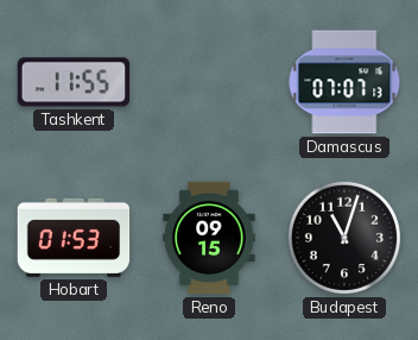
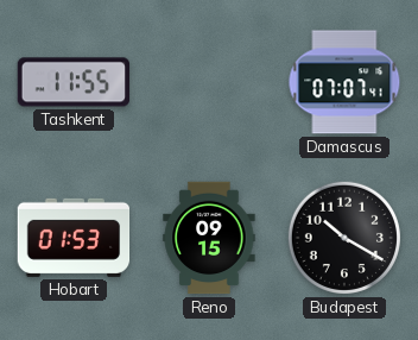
Damascus: 07:07:13 -> 07:07:41 (344, 82)
Budapest: 11:03 -> 10:20 (344, 238)
